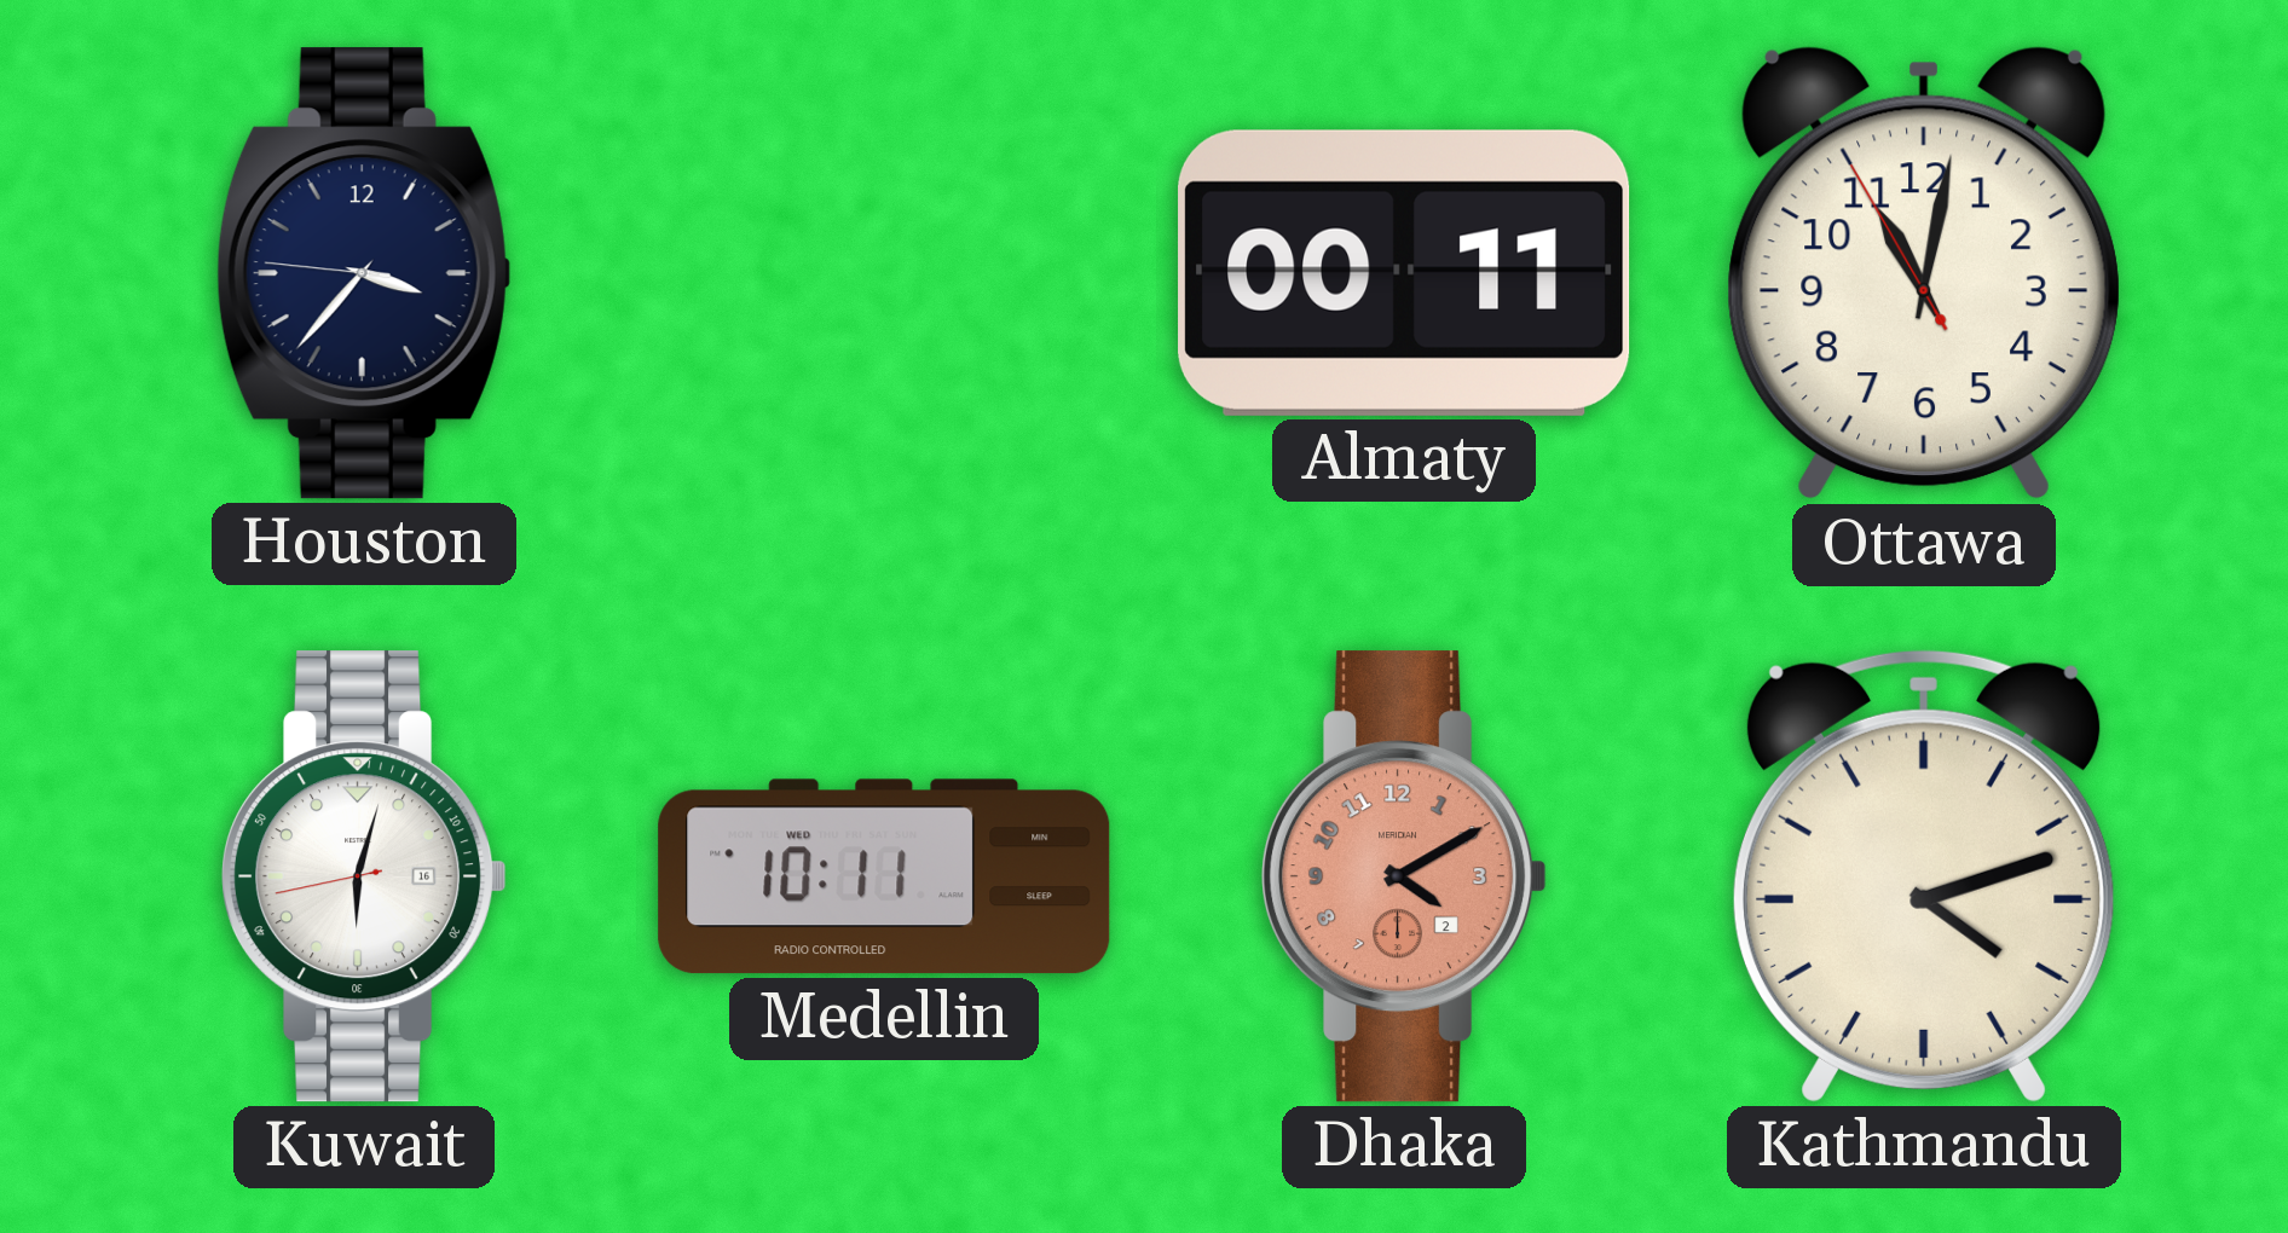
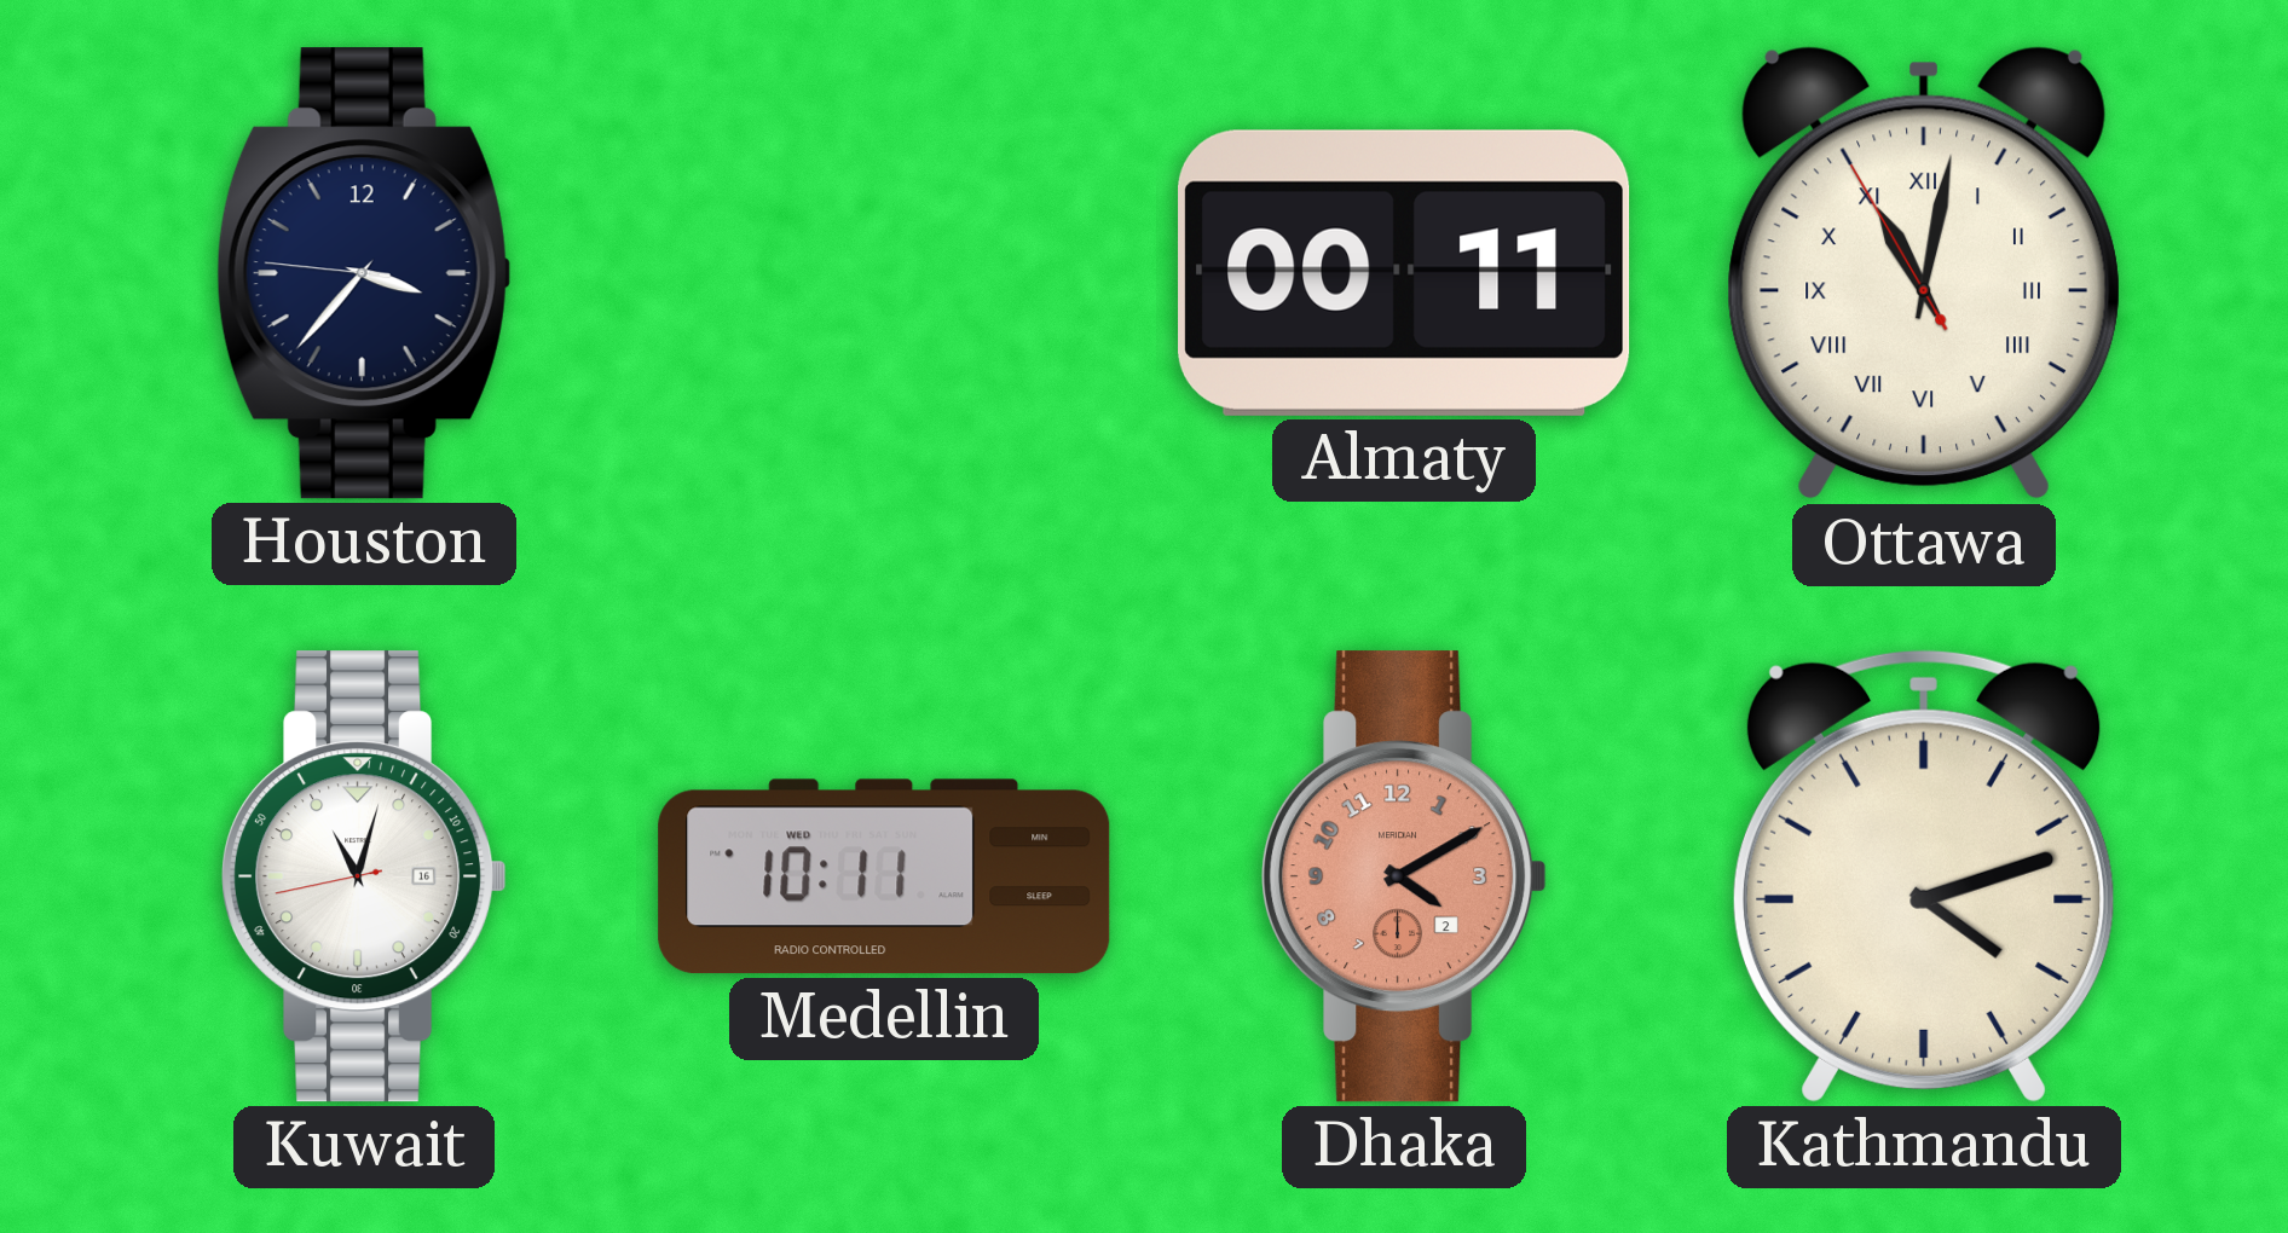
Ottawa numerals: Arabic -> Roman (1924, 273)
Kuwait: 6:02 -> 11:02 (365, 876)
